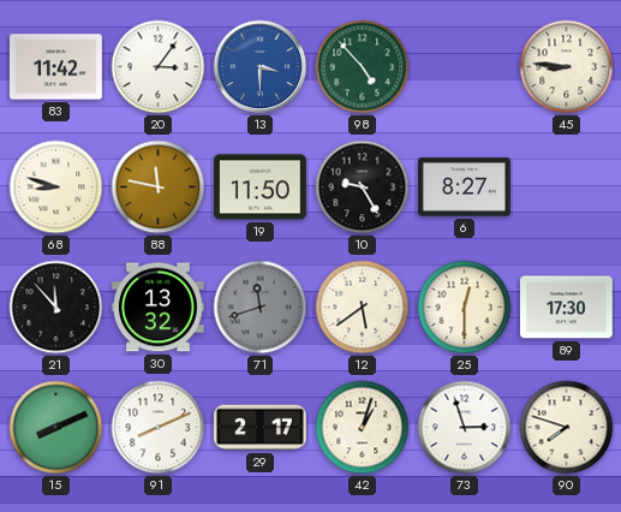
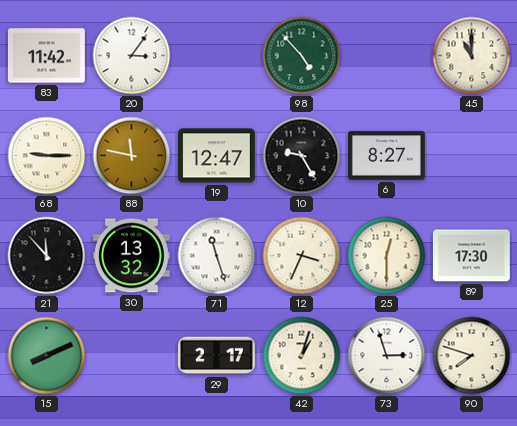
13: 3:30 -> none (261, 67)
45: 8:46 -> 11:00 (472, 56)
68: 8:48 -> 9:15 (47, 156)
19: 11:50 -> 12:47 (217, 156)
71: 11:42 -> 11:27 (217, 256)
71 dial: grey -> white (217, 256)
12: 5:39 -> 3:34 (302, 256)
91: 8:11 -> none (159, 428)
